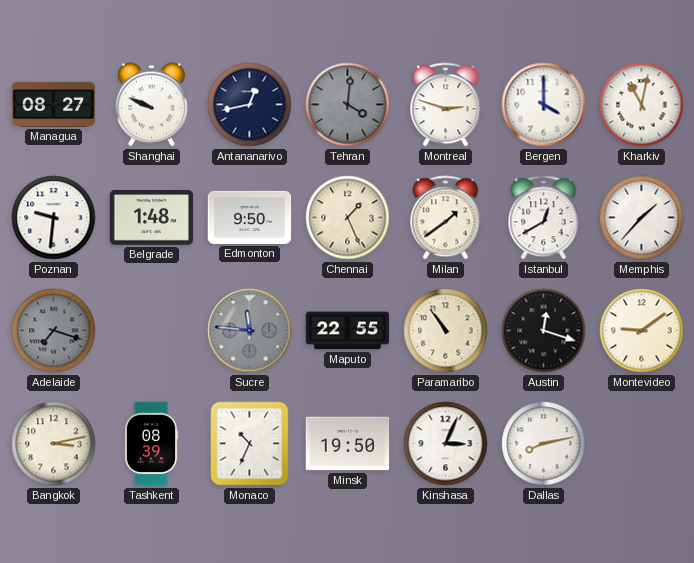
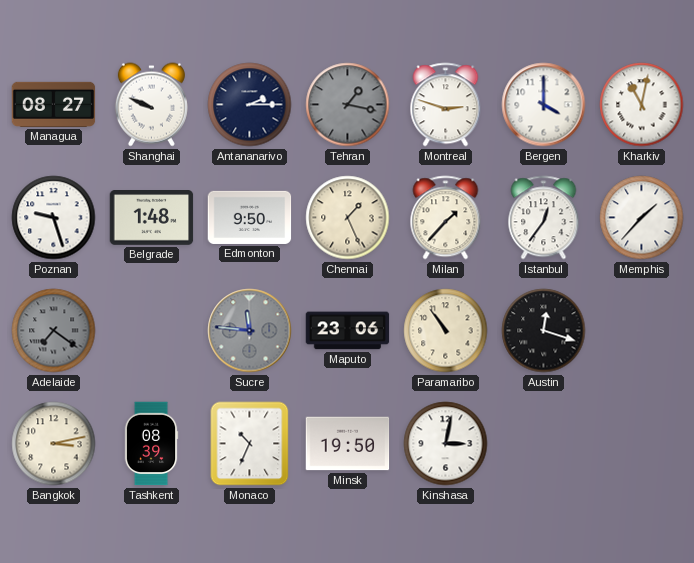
Antananarivo: 12:43 -> 2:15 (250, 105)
Tehran: 4:01 -> 1:17 (348, 105)
Poznan: 9:31 -> 9:27 (54, 218)
Milan: 1:39 -> 1:37 (446, 218)
Istanbul: 12:40 -> 12:36 (544, 218)
Adelaide: 7:18 -> 7:21 (54, 331)
Maputo: 22:55 -> 23:06 (348, 331)
Montevideo: 9:09 -> none (642, 331)
Kinshasa: 3:04 -> 3:02 (446, 444)
Dallas: 8:13 -> none (544, 444)
